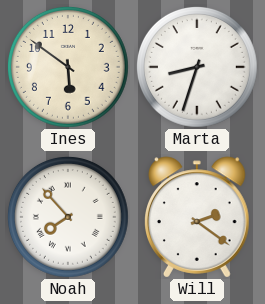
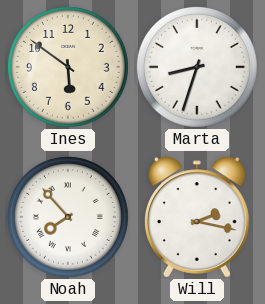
Will: 2:21 -> 2:17 (198, 217)
